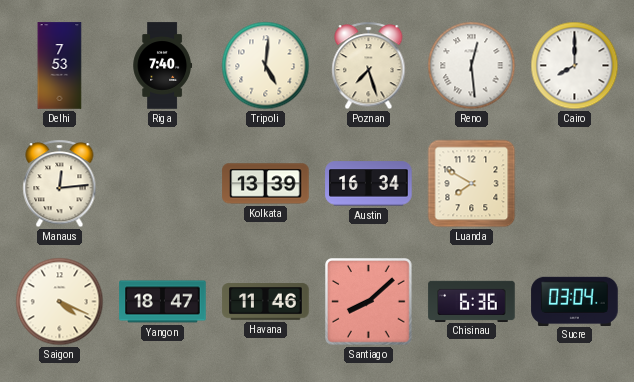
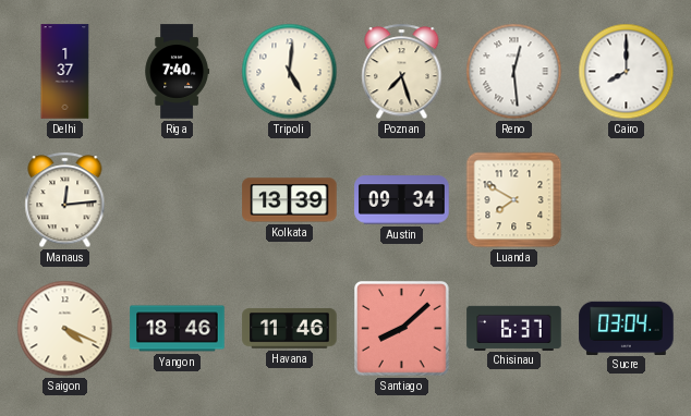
Delhi: 7:53 -> 1:37 (65, 72)
Austin: 16:34 -> 09:34 (402, 200)
Yangon: 18:47 -> 18:46 (178, 329)
Chisinau: 6:36 -> 6:37 (514, 328)
